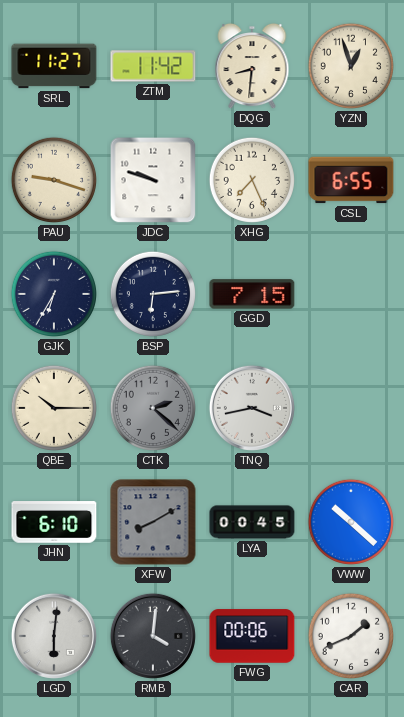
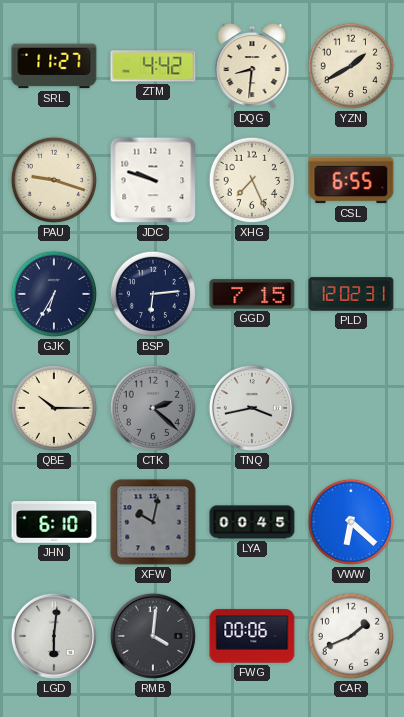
ZTM: 11:42 -> 4:42 (153, 66)
YZN: 12:57 -> 1:40 (351, 66)
PLD: none -> 12:02 (351, 294)
XFW: 8:10 -> 10:02 (153, 522)
VWW: 10:22 -> 6:22 (351, 522)
